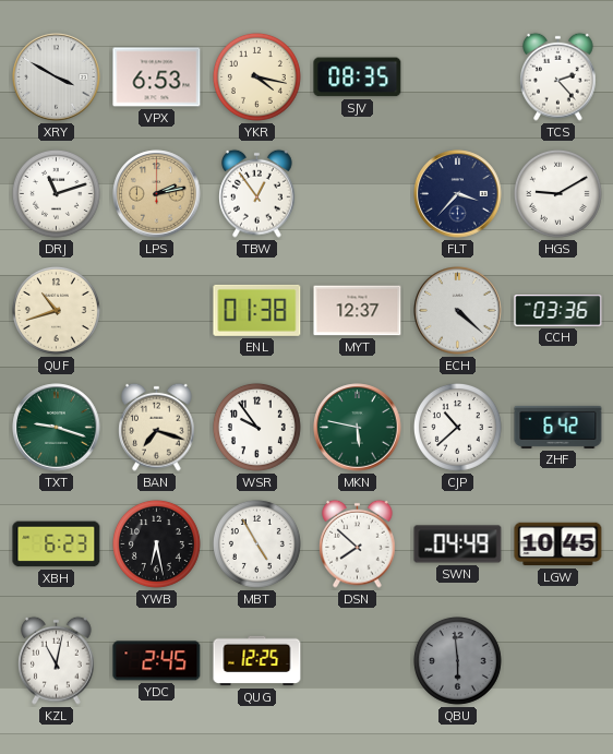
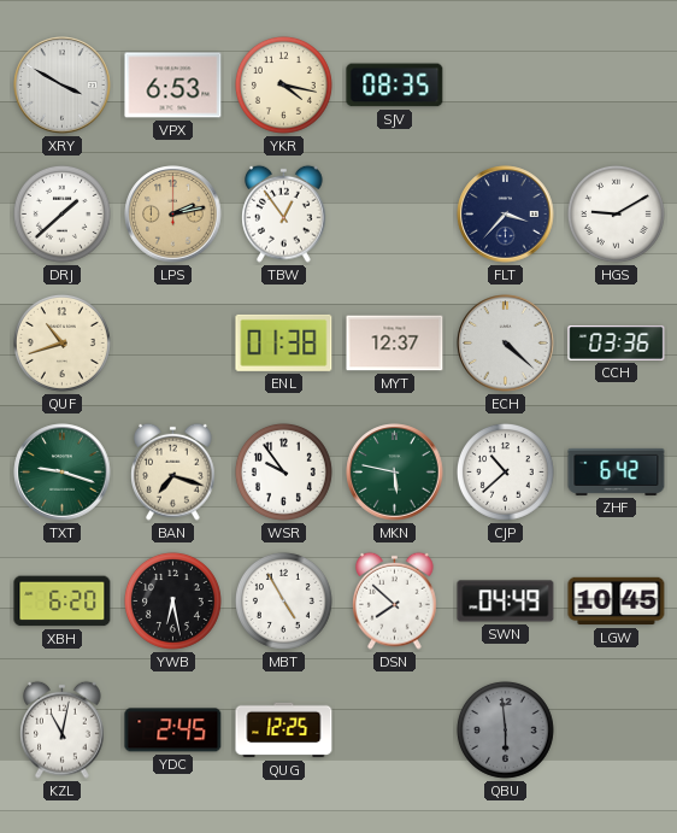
TCS: 2:23 -> none (558, 76)
DRJ: 11:12 -> 1:38 (61, 213)
XBH: 6:23 -> 6:20 (63, 602)
